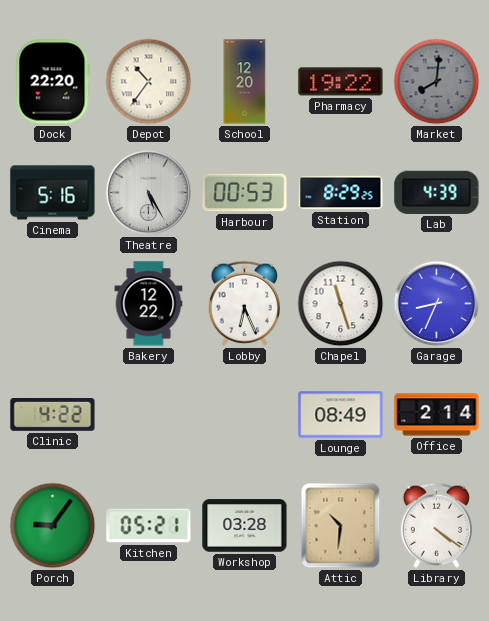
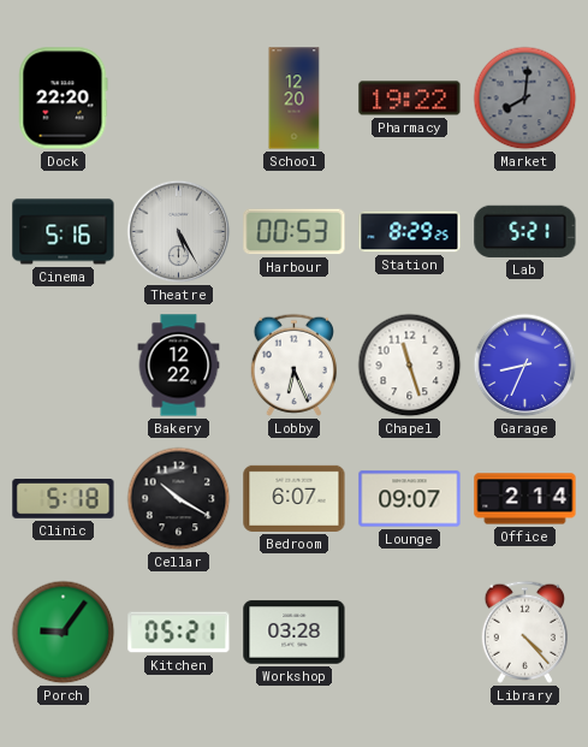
Depot: 10:36 -> none (149, 82)
Lab: 4:39 -> 5:21 (525, 231)
Clinic: 4:22 -> 5:18 (64, 499)
Cellar: none -> 10:20 (179, 499)
Bedroom: none -> 6:07 (295, 498)
Lounge: 08:49 -> 09:07 (410, 499)
Attic: 10:31 -> none (341, 526)
Library: 4:21 -> 4:23 (524, 632)
